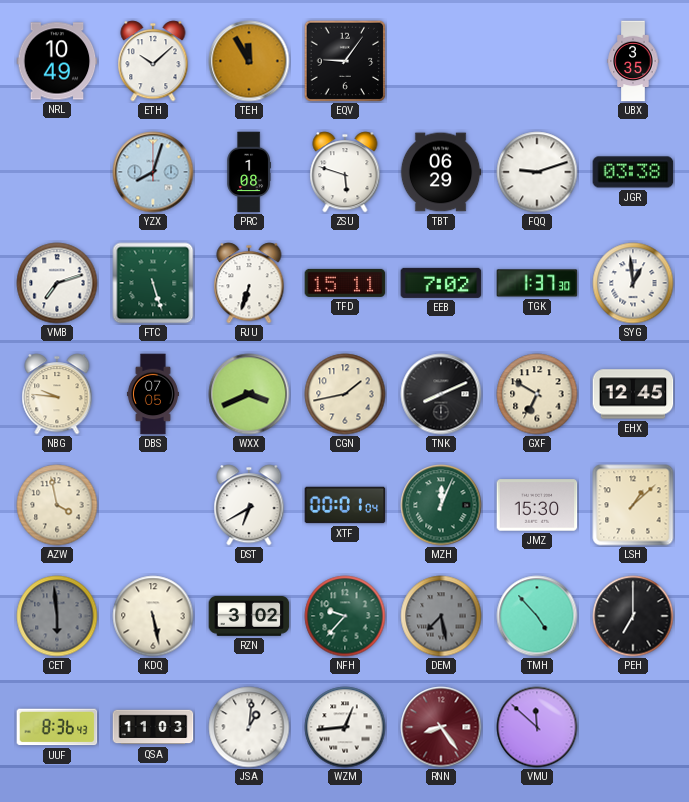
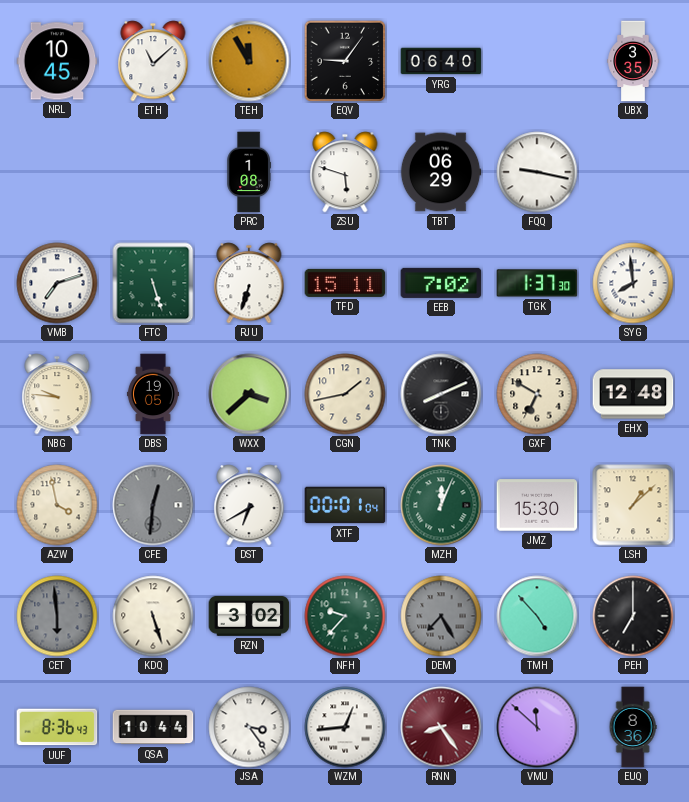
NRL: 10:49 -> 10:45 (57, 61)
ETH: 10:08 -> 11:08 (153, 61)
YRG: none -> 06:40 (441, 61)
YZX: 8:03 -> none (153, 172)
FQQ: 9:12 -> 9:17 (537, 172)
JGR: 03:38 -> none (633, 172)
SYG: 12:59 -> 7:59 (633, 283)
DBS: 07:05 -> 19:05 (153, 394)
WXX: 3:41 -> 3:38 (249, 394)
EHX: 12:45 -> 12:48 (633, 394)
CFE: none -> 12:31 (153, 505)
KDQ: 5:28 -> 5:27 (153, 616)
DEM: 7:28 -> 7:25 (441, 616)
QSA: 11:03 -> 10:44 (153, 727)
JSA: 1:01 -> 3:24 (249, 727)
EUQ: none -> 8:36 (633, 727)
